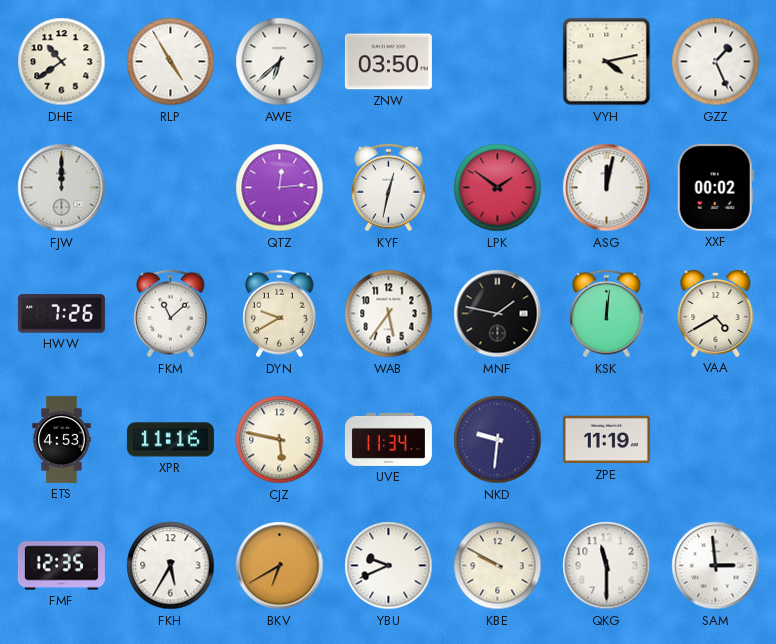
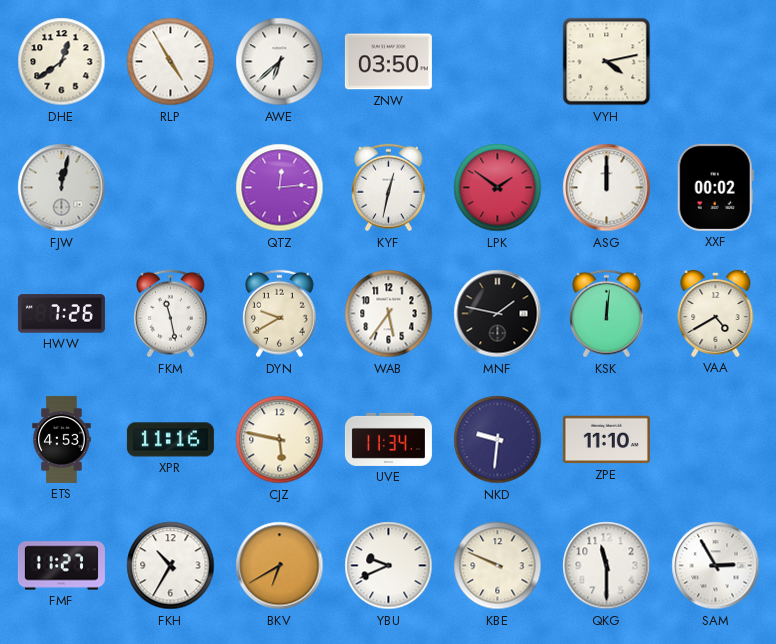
DHE: 10:39 -> 12:39 (62, 62)
GZZ: 1:26 -> none (716, 62)
FJW: 12:00 -> 12:02 (62, 188)
ASG: 12:02 -> 12:00 (607, 188)
FKM: 11:08 -> 11:28 (170, 314)
ZPE: 11:19 -> 11:10 (606, 440)
FMF: 12:35 -> 11:27 (61, 566)
FKH: 5:35 -> 10:35 (171, 566)
KBE: 9:50 -> 9:49 (498, 566)
SAM: 2:59 -> 2:55 (716, 566)
